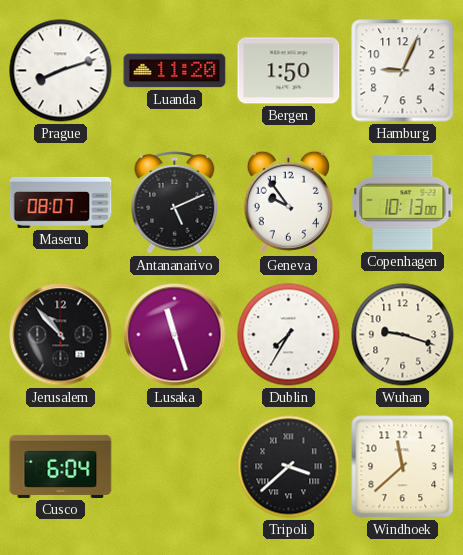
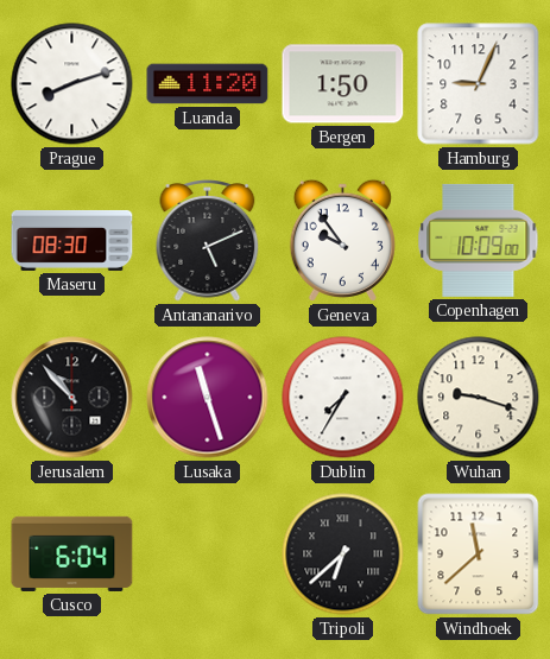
Maseru: 08:07 -> 08:30 (72, 240)
Copenhagen: 10:13 -> 10:09 (479, 240)
Tripoli: 3:38 -> 6:38 (343, 555)
